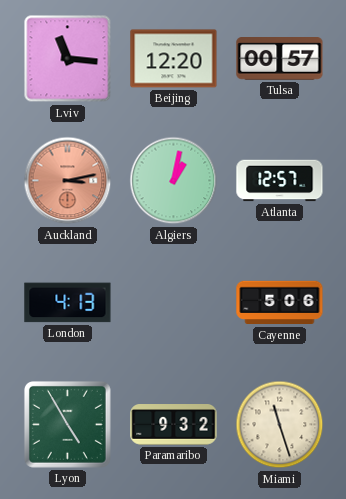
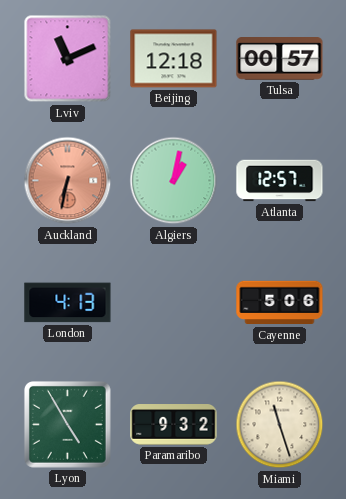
Lviv: 11:16 -> 11:11 (68, 59)
Beijing: 12:20 -> 12:18 (174, 59)
Auckland: 3:13 -> 6:32 (68, 181)
